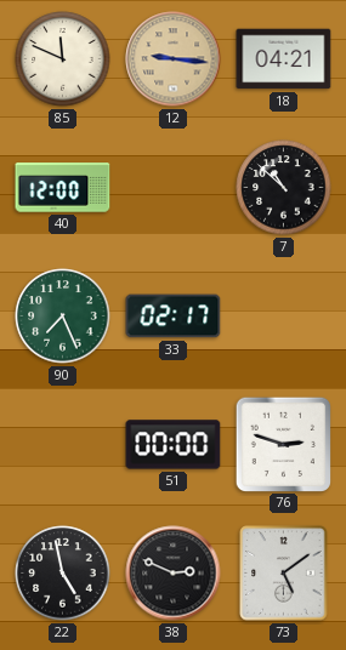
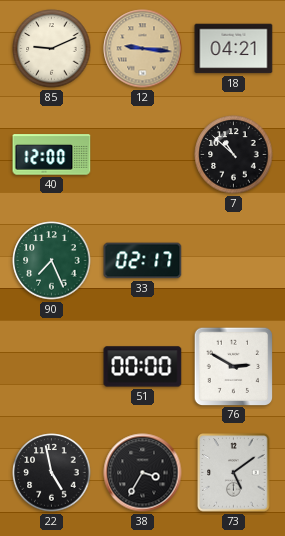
85: 11:49 -> 9:11 (52, 49)
76: 2:48 -> 2:50 (233, 366)
38: 2:49 -> 3:35 (143, 473)
